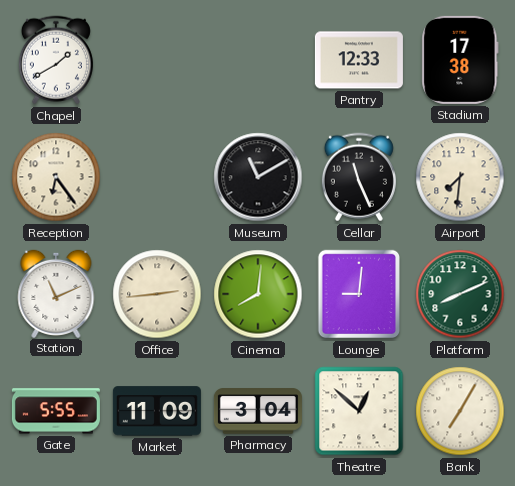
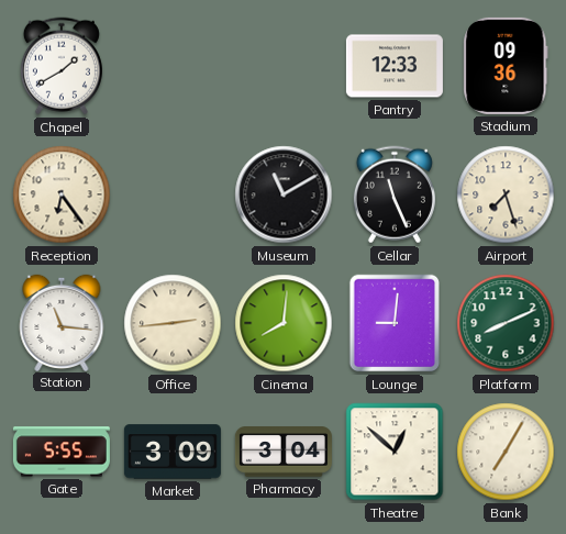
Stadium: 17:38 -> 09:36 (506, 66)
Airport: 7:31 -> 7:27 (506, 194)
Station: 11:11 -> 11:16 (62, 322)
Market: 11:09 -> 3:09 (173, 452)
